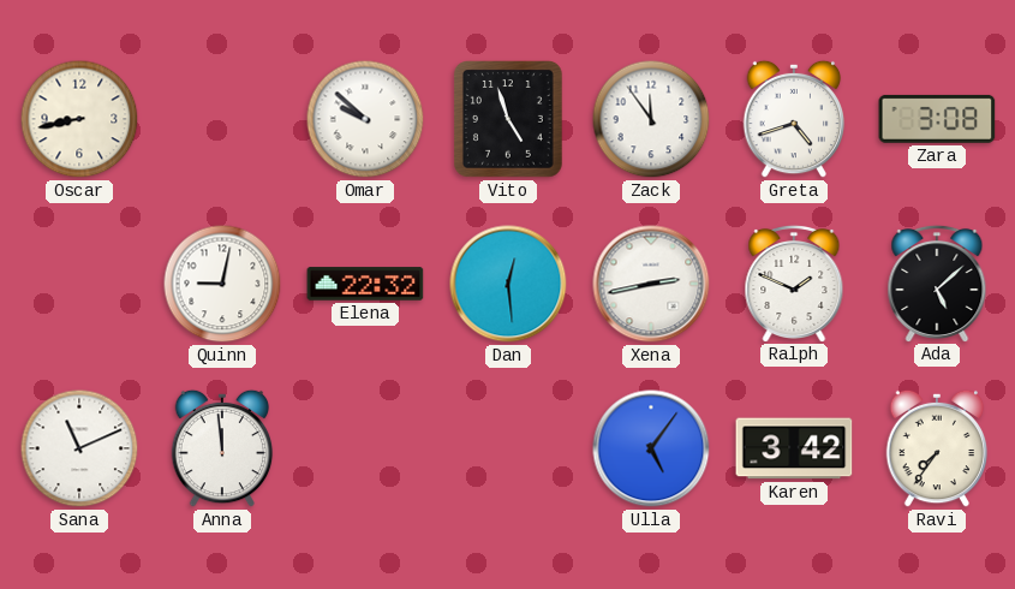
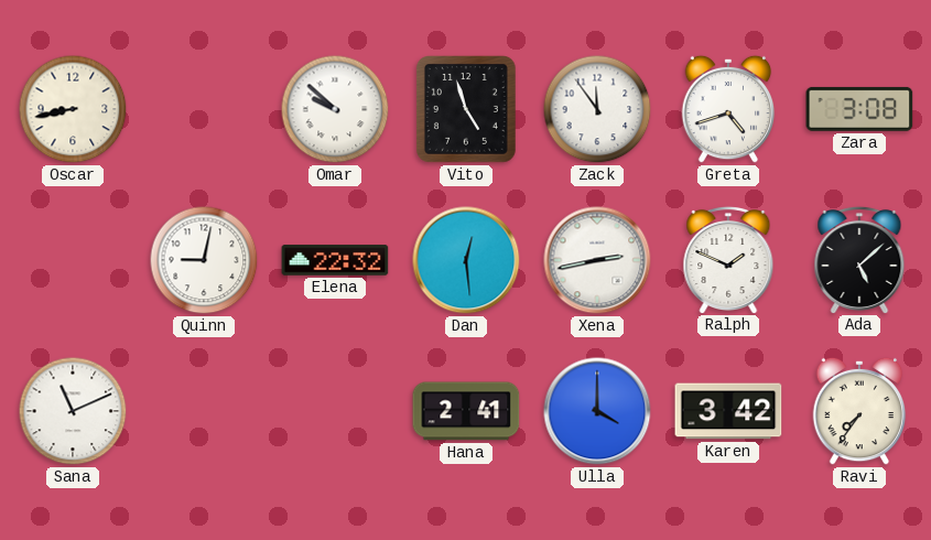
Anna: 11:59 -> none (222, 448)
Hana: none -> 2:41 (466, 411)
Ulla: 5:06 -> 4:00 (597, 411)
